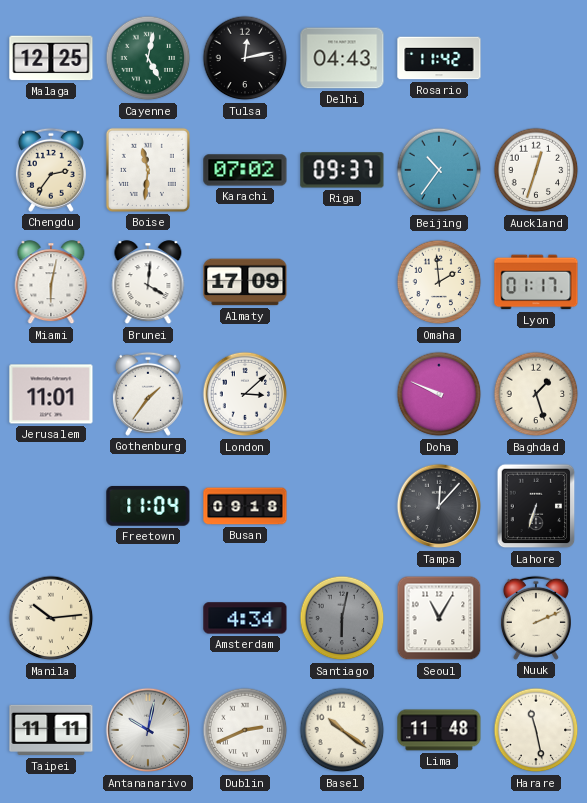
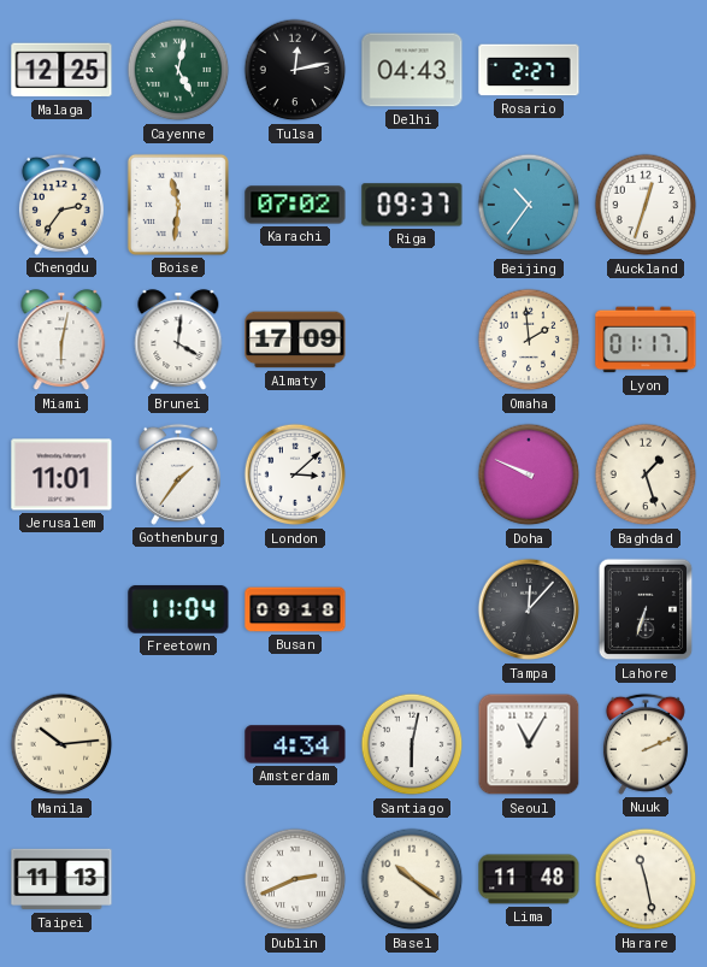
Rosario: 11:42 -> 2:27 (529, 70)
Santiago dial: grey -> white (412, 744)
Taipei: 11:11 -> 11:13 (61, 879)
Antananarivo: 10:02 -> none (148, 730)
